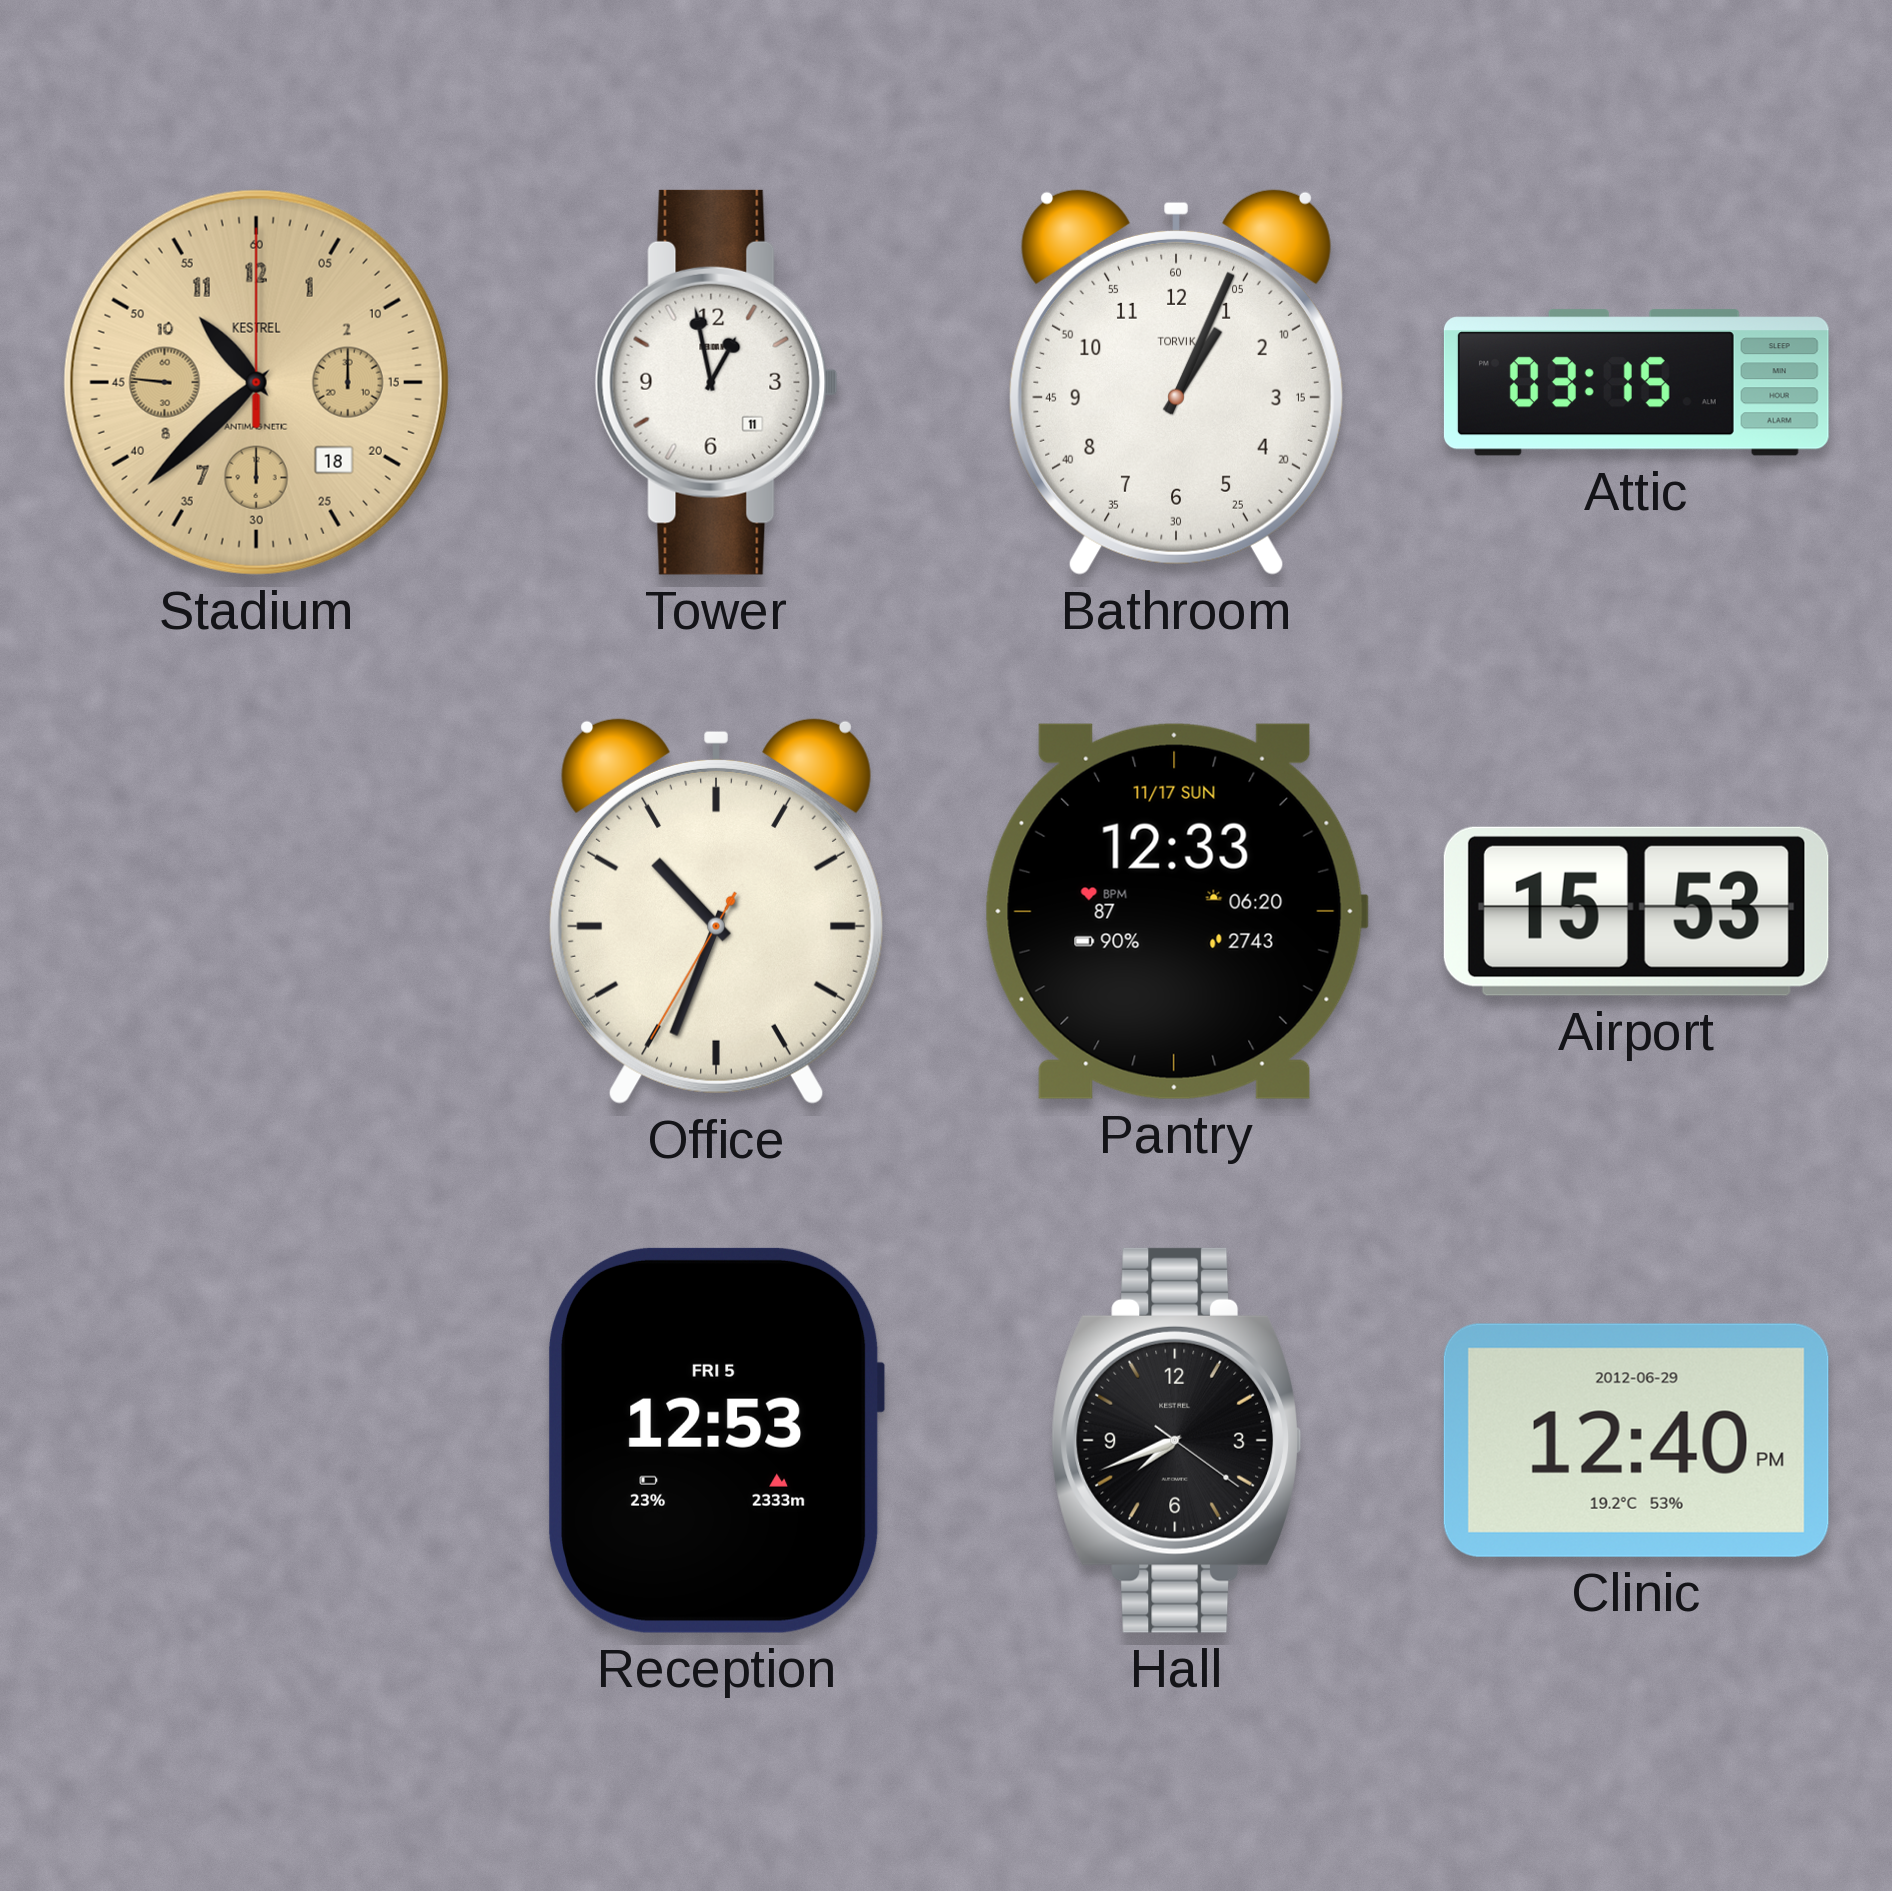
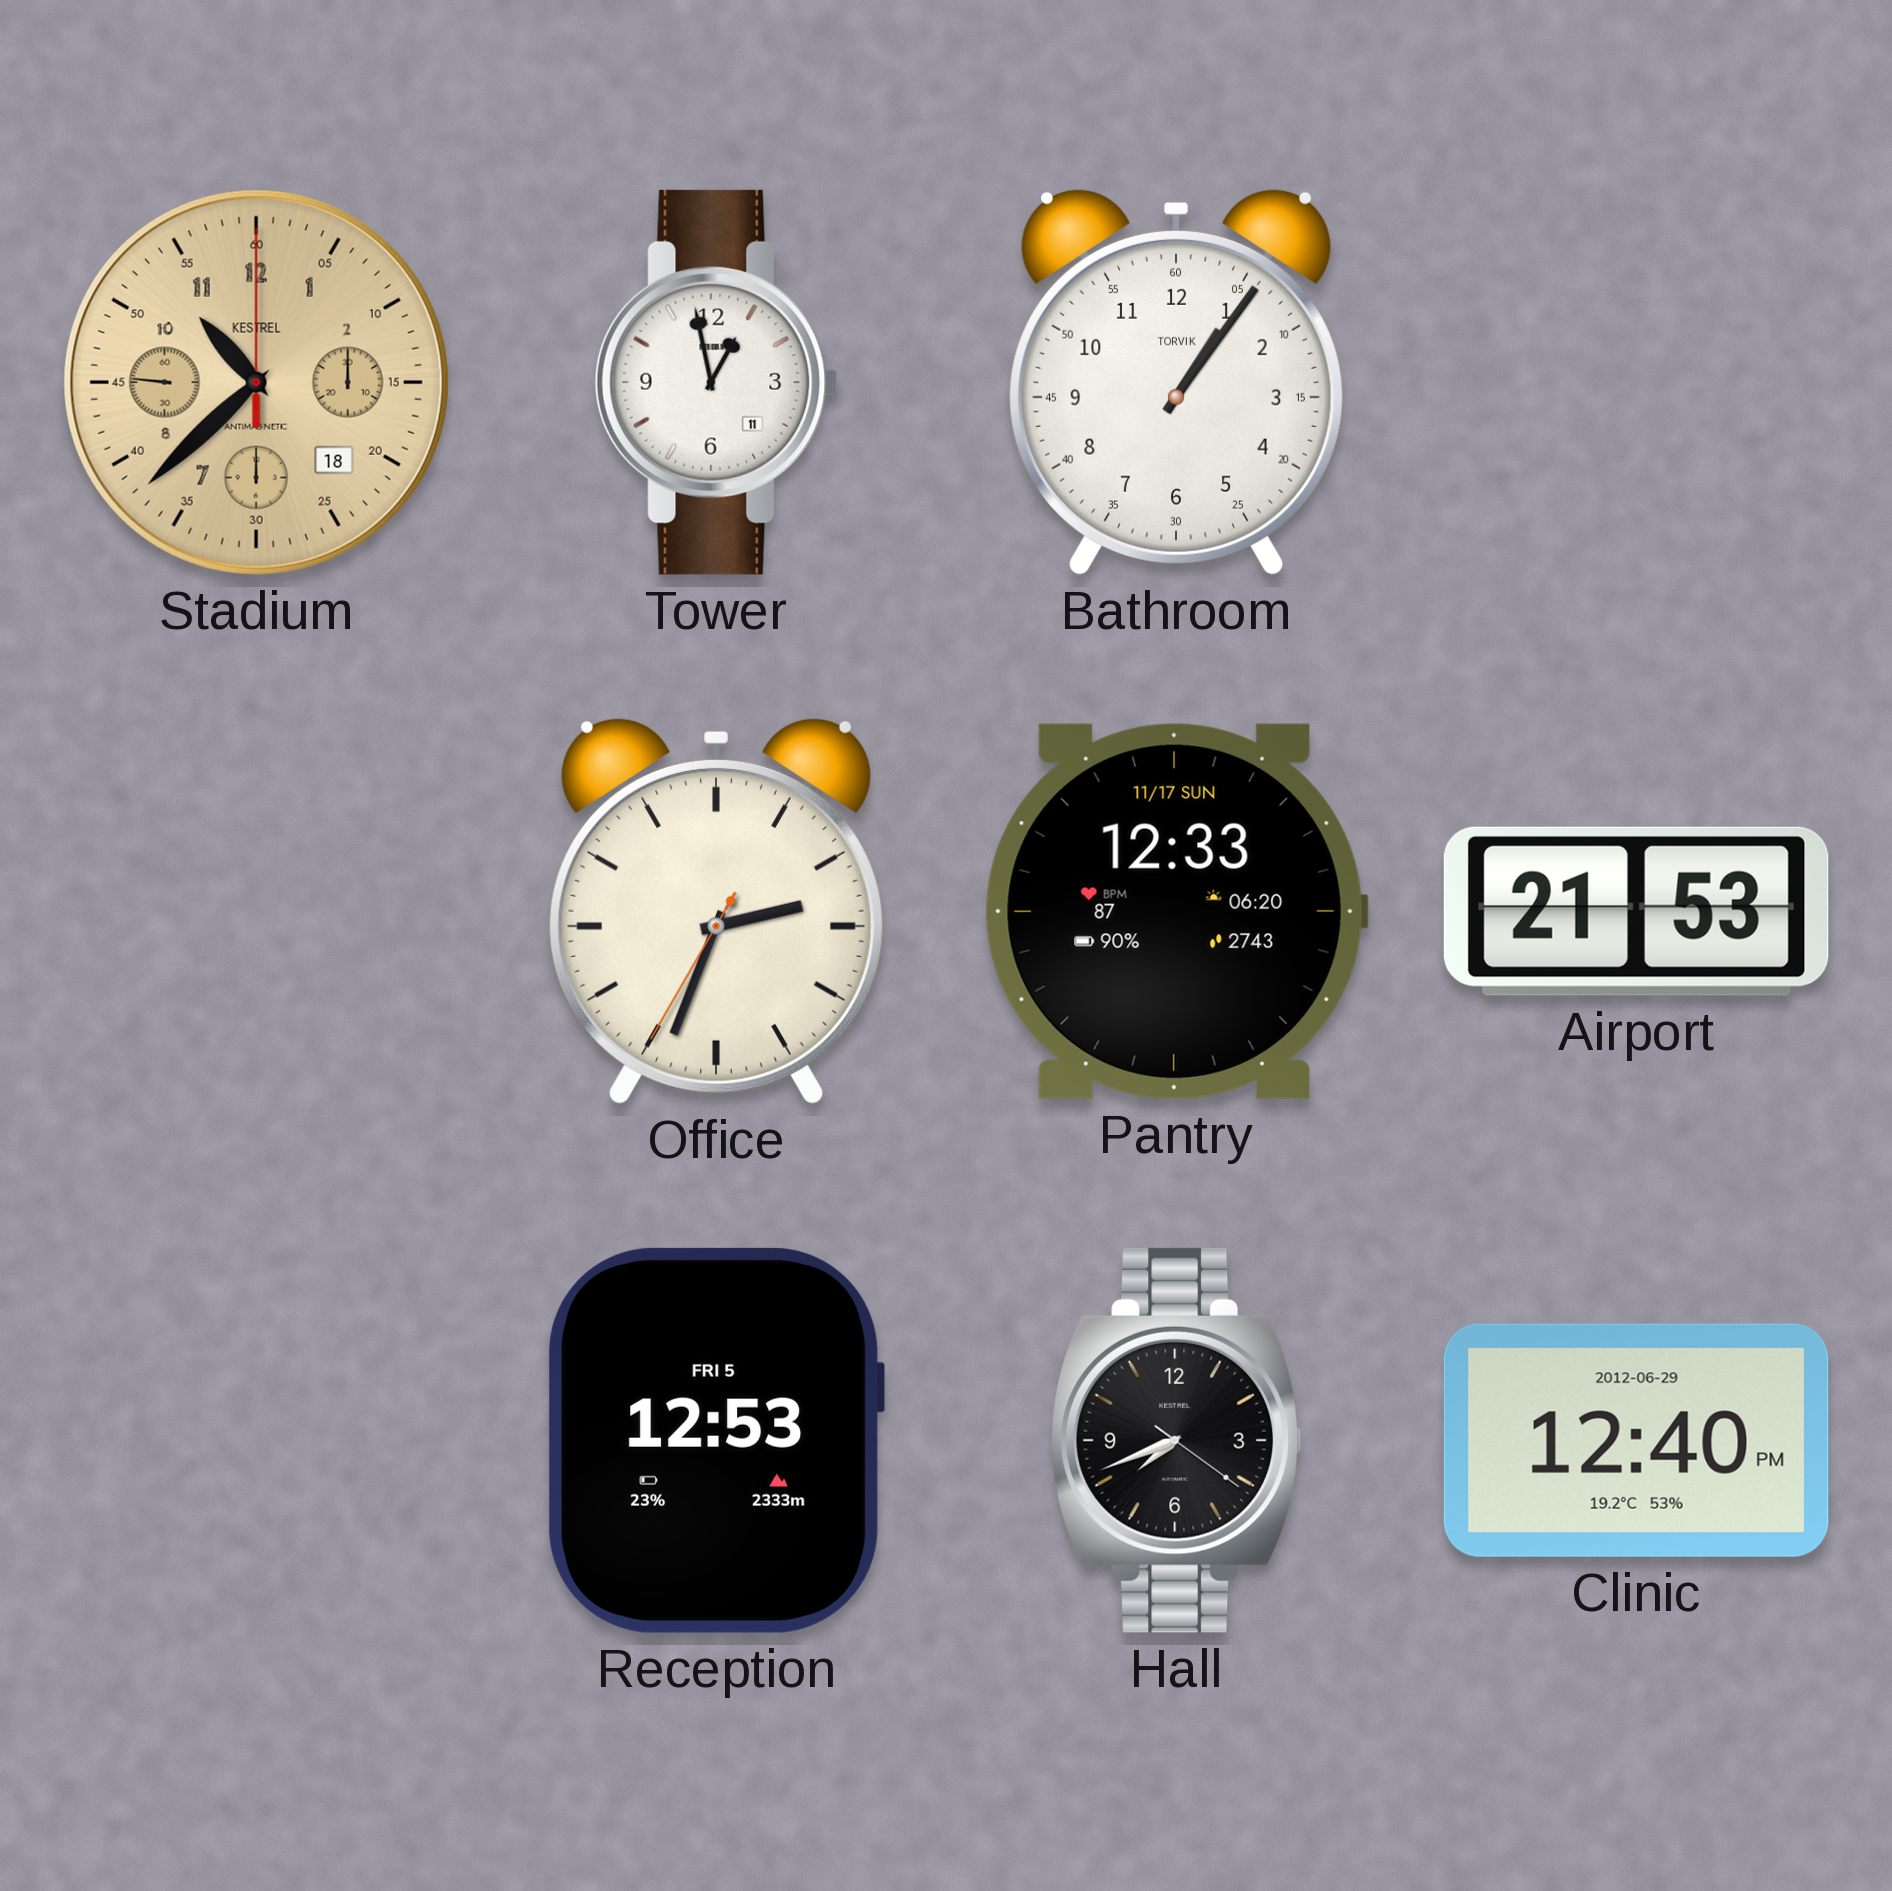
Bathroom: 1:04 -> 1:06 (1176, 382)
Attic: 03:15 -> none (1636, 383)
Office: 10:33 -> 2:33 (716, 911)
Airport: 15:53 -> 21:53 (1636, 911)
